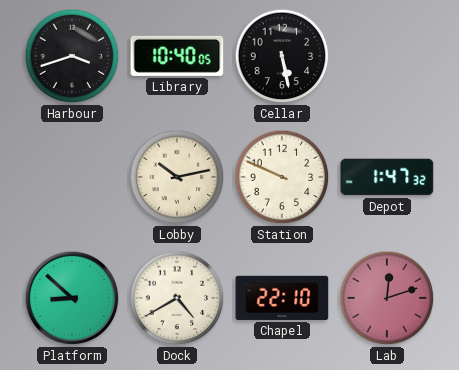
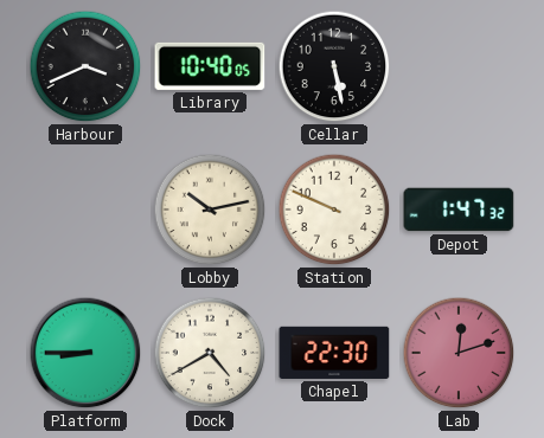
Harbour: 3:42 -> 3:41 (85, 66)
Platform: 8:52 -> 8:45 (85, 353)
Chapel: 22:10 -> 22:30 (334, 353)
